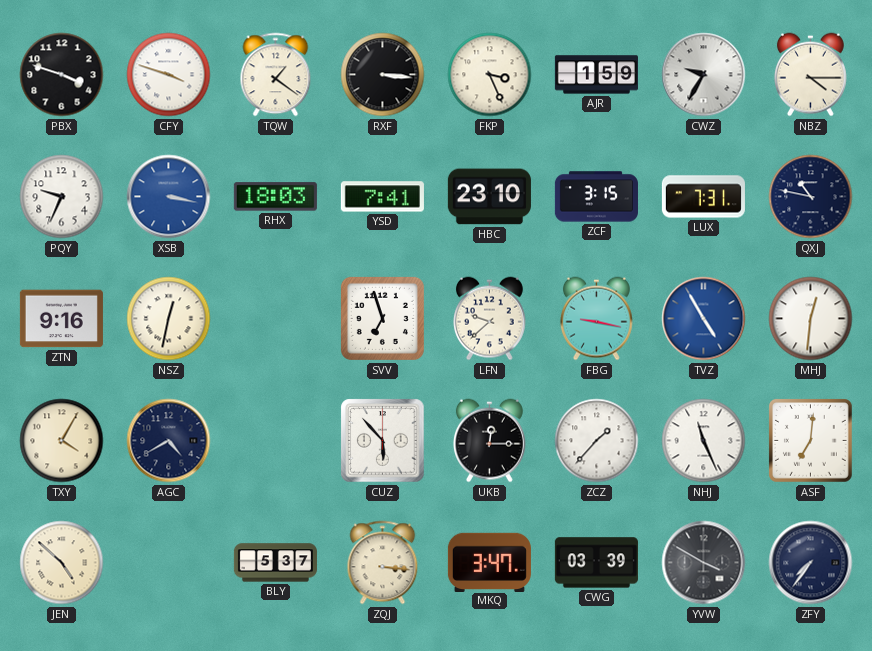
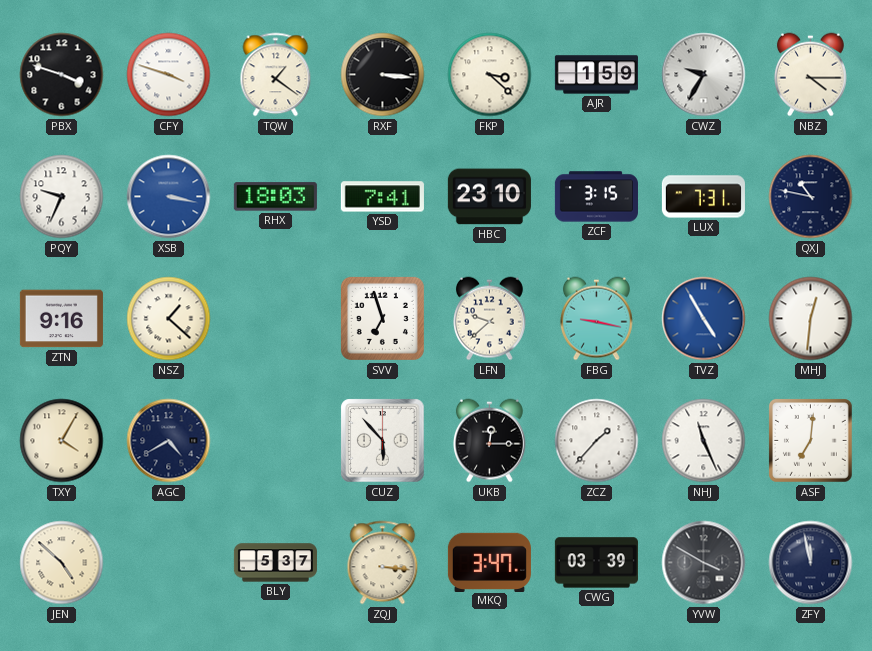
FKP: 3:26 -> 3:22 (490, 75)
NSZ: 12:32 -> 1:22 (169, 319)
ZFY: 7:36 -> 11:58 (811, 563)
